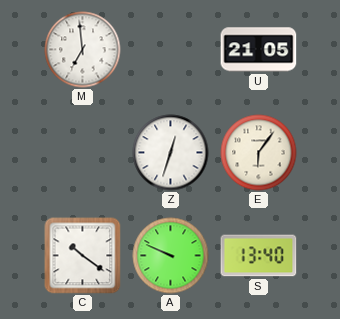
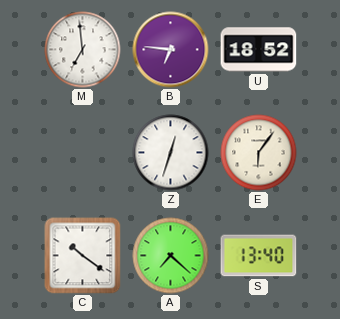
B: none -> 6:46 (171, 50)
U: 21:05 -> 18:52 (259, 50)
A: 9:49 -> 7:22 (171, 256)
